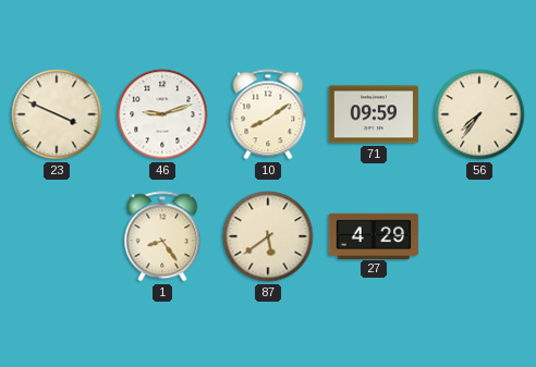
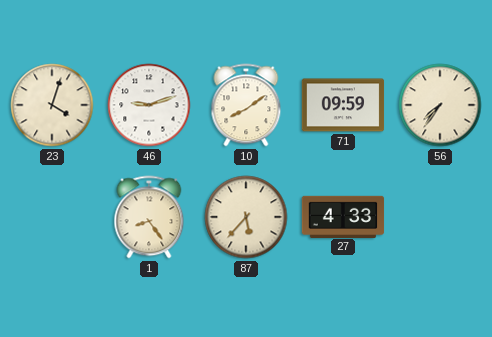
23: 3:49 -> 4:03 (52, 105)
87: 5:39 -> 5:37 (246, 217)
27: 4:29 -> 4:33 (343, 216)
